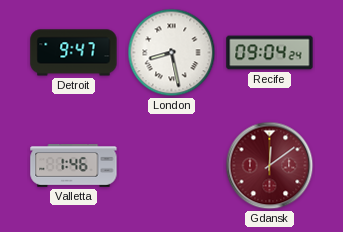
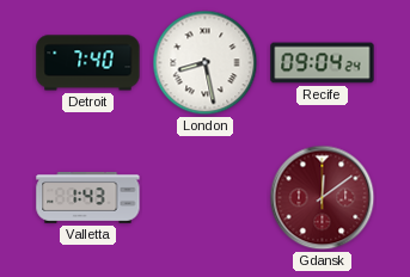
Detroit: 9:47 -> 7:40 (88, 63)
Valletta: 1:46 -> 1:43 (88, 198)
